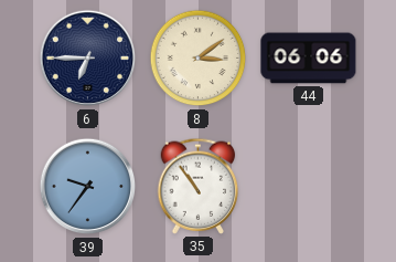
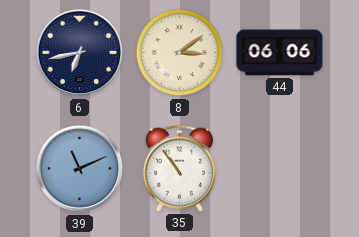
6: 6:45 -> 6:43 (80, 53)
39: 9:36 -> 11:11 (80, 169)
